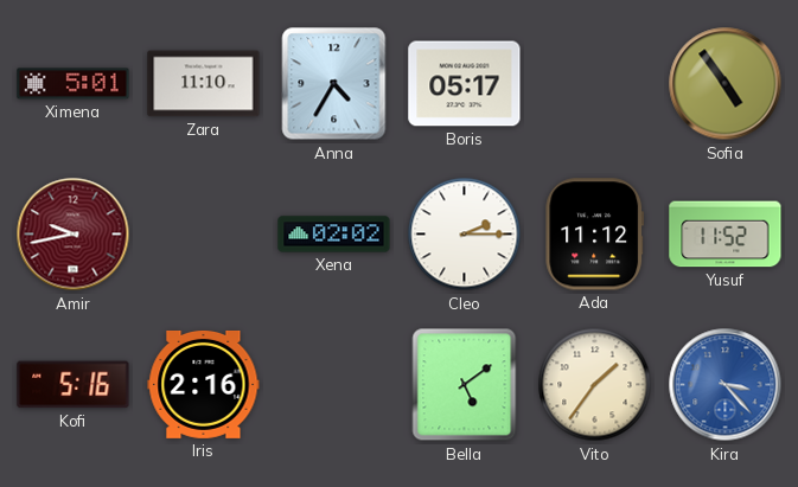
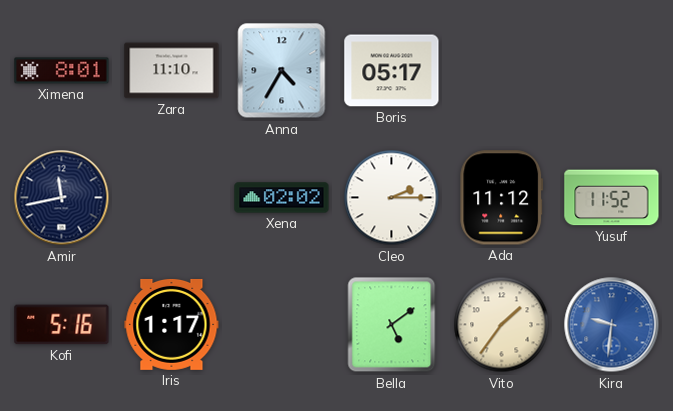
Ximena: 5:01 -> 8:01 (62, 71)
Sofia: 4:54 -> none (726, 84)
Amir: 9:43 -> 11:43 (62, 198)
Amir dial: burgundy -> navy (62, 198)
Iris: 2:16 -> 1:17 (172, 324)
Kira: 3:23 -> 9:31 (612, 325)
